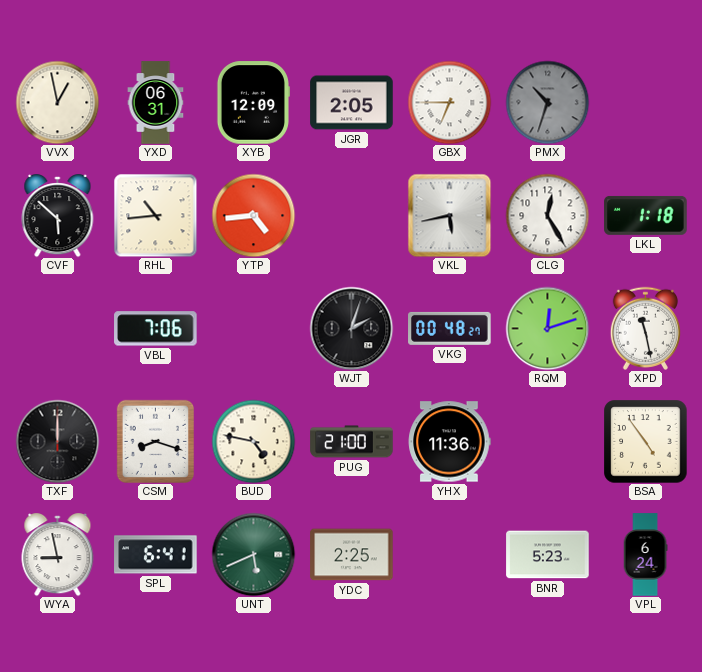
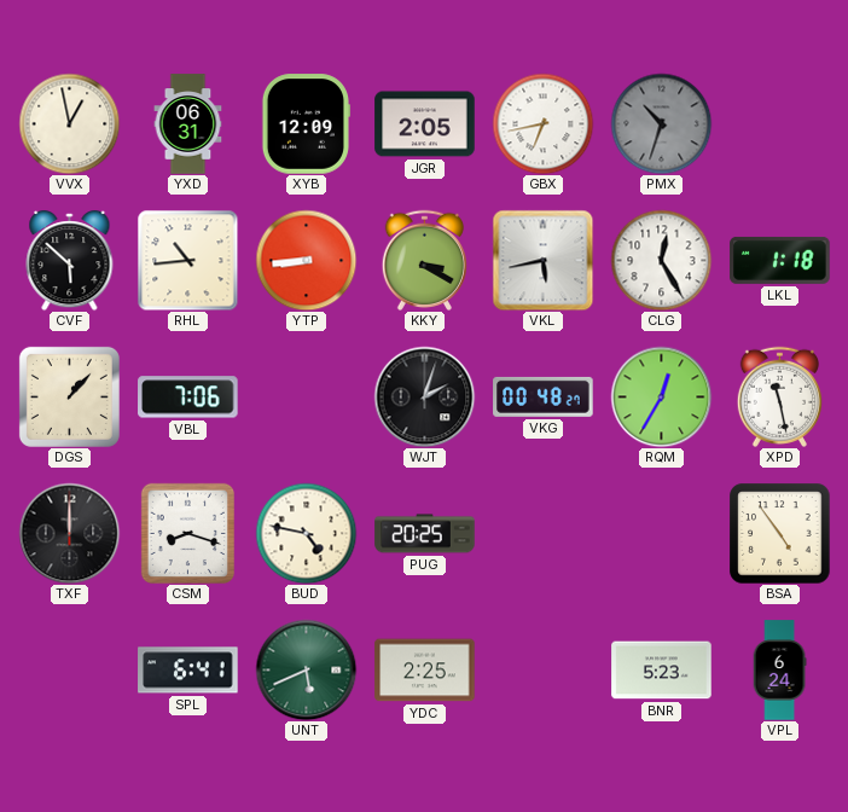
GBX: 6:45 -> 6:43 (542, 123)
YTP: 4:44 -> 8:44 (306, 260)
KKY: none -> 3:20 (424, 260)
DGS: none -> 1:07 (69, 396)
RQM: 12:12 -> 12:35 (661, 396)
PUG: 21:00 -> 20:25 (425, 534)
YHX: 11:36 -> none (449, 442)
WYA: 8:58 -> none (58, 555)
